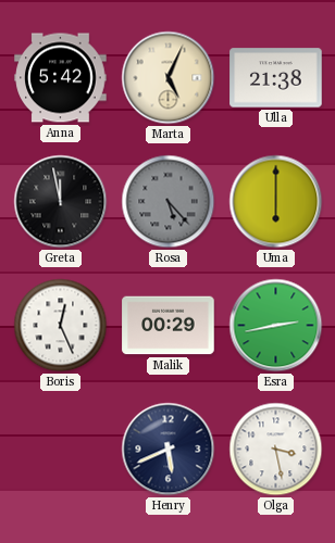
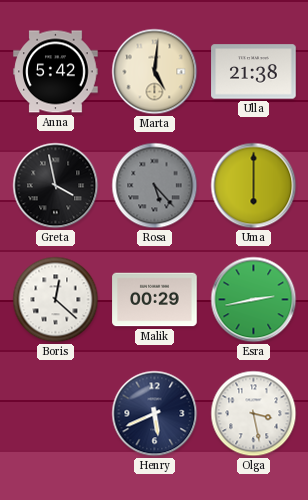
Marta: 5:04 -> 5:01 (155, 72)
Greta: 11:58 -> 3:58 (56, 186)
Boris: 12:26 -> 12:22 (56, 300)
